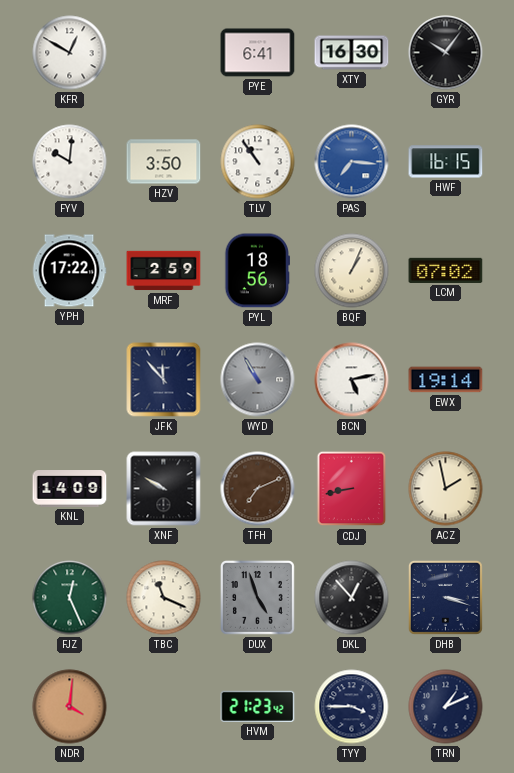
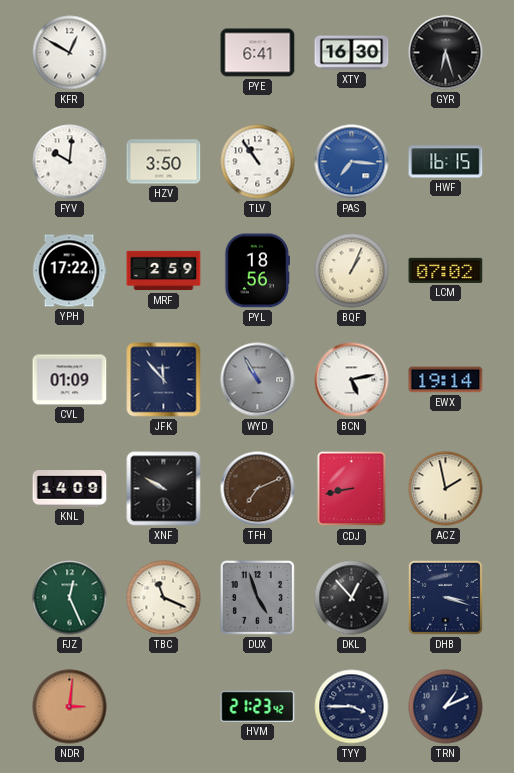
GYR: 10:06 -> 6:27 (446, 53)
CVL: none -> 01:09 (70, 380)
NDR: 4:01 -> 3:01 (70, 707)
